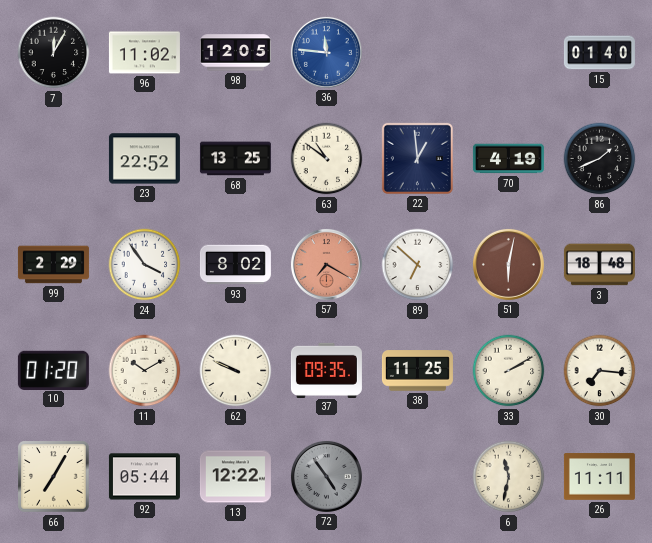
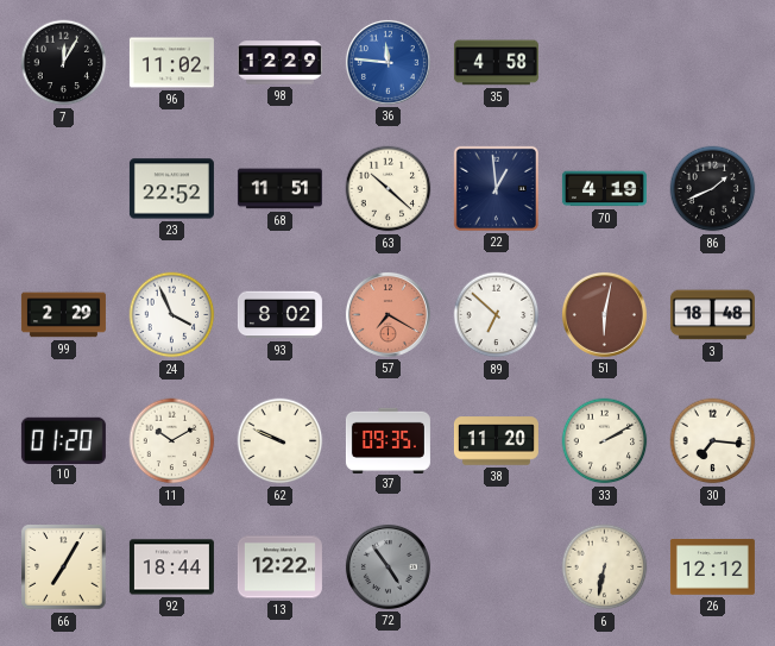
98: 12:05 -> 12:29 (279, 63)
35: none -> 4:58 (496, 63)
15: 01:40 -> none (599, 53)
68: 13:25 -> 11:51 (279, 189)
63: 10:51 -> 10:22 (389, 189)
24: 3:54 -> 3:56 (172, 315)
38: 11:25 -> 11:20 (496, 441)
92: 05:44 -> 18:44 (171, 567)
6: 11:32 -> 6:32 (605, 567)
26: 11:11 -> 12:12 (712, 567)
